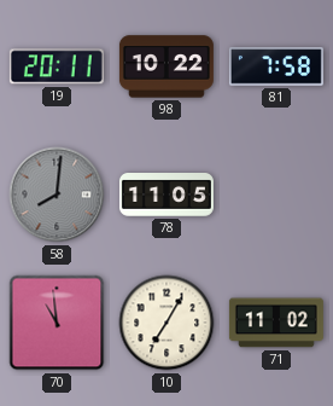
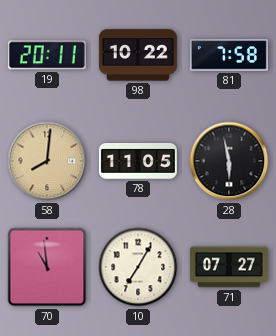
58 dial: grey -> champagne (47, 161)
28: none -> 5:58 (229, 161)
71: 11:02 -> 07:27 (229, 267)
